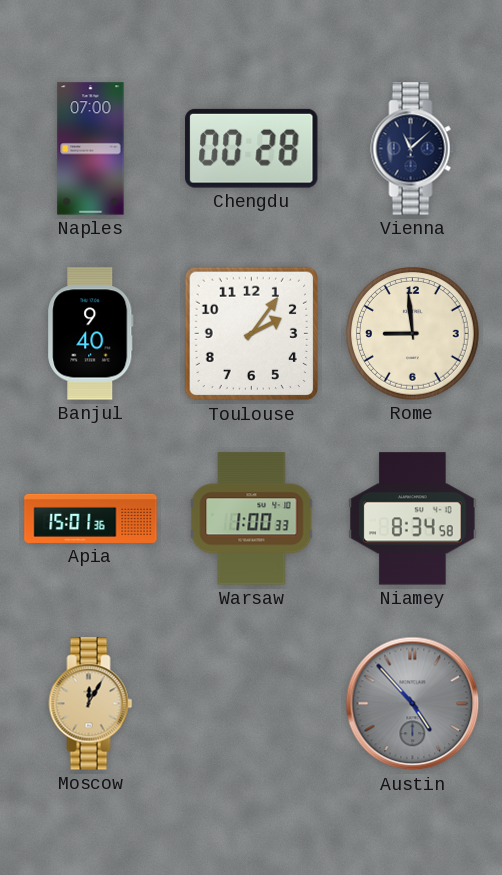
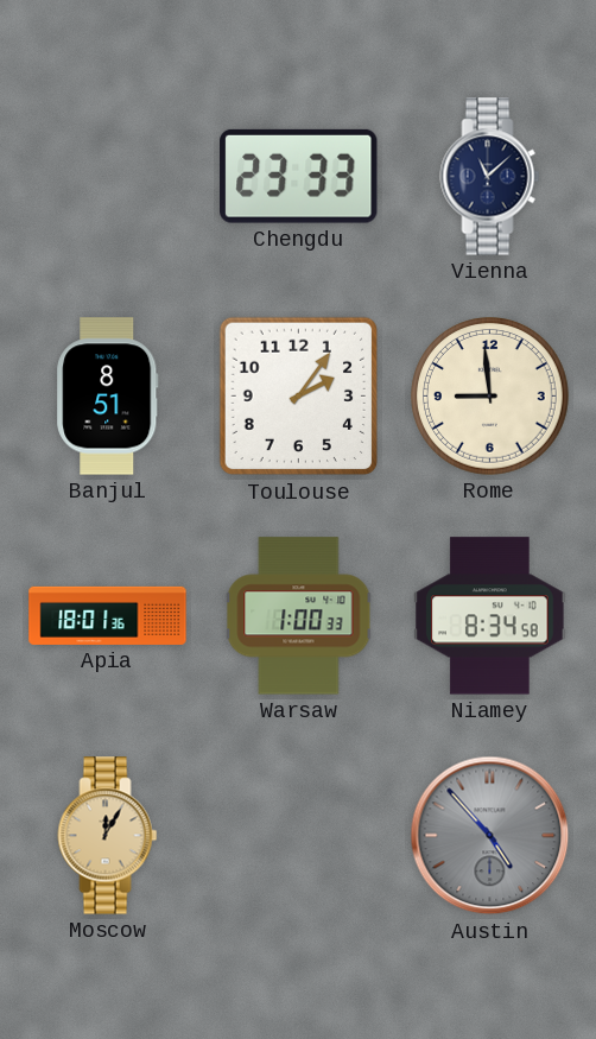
Naples: 07:00 -> none (91, 149)
Chengdu: 00:28 -> 23:33 (299, 176)
Banjul: 9:40 -> 8:51 (108, 397)
Apia: 15:01 -> 18:01 (108, 615)
